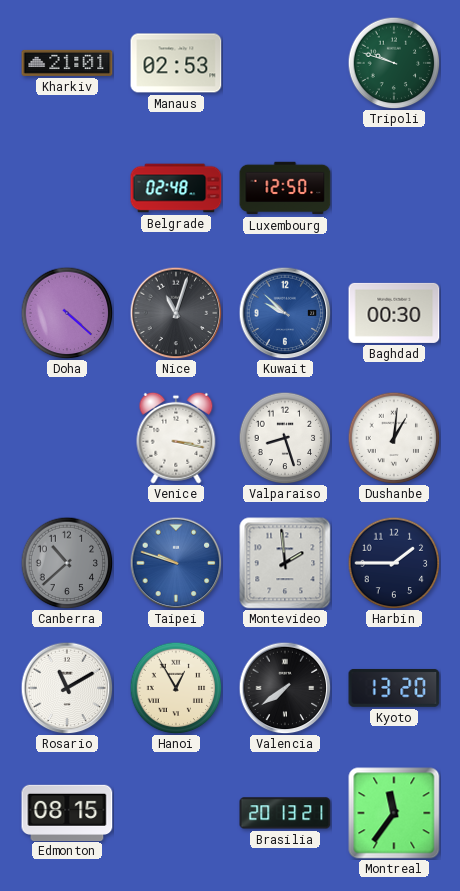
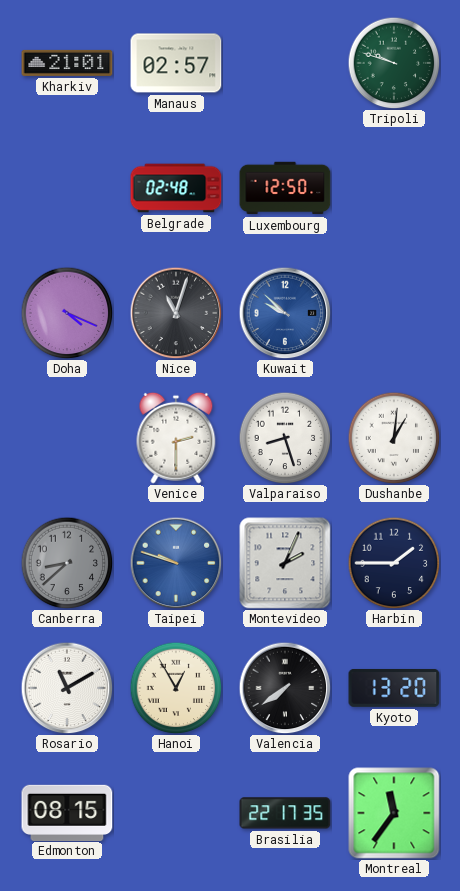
Manaus: 02:53 -> 02:57 (176, 63)
Doha: 4:22 -> 4:19 (67, 313)
Baghdad: 00:30 -> none (394, 313)
Venice: 3:17 -> 2:30 (176, 438)
Canberra: 10:38 -> 8:38 (67, 563)
Montevideo: 1:59 -> 2:04 (285, 563)
Brasilia: 20:13 -> 22:17 (285, 813)
